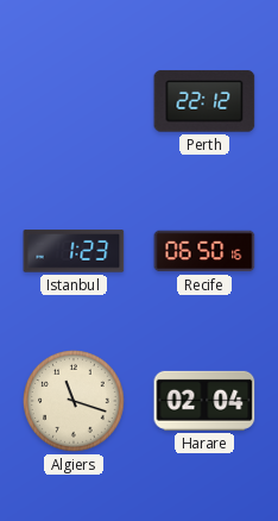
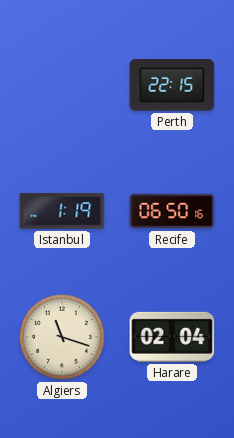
Perth: 22:12 -> 22:15 (172, 85)
Istanbul: 1:23 -> 1:19 (62, 211)
